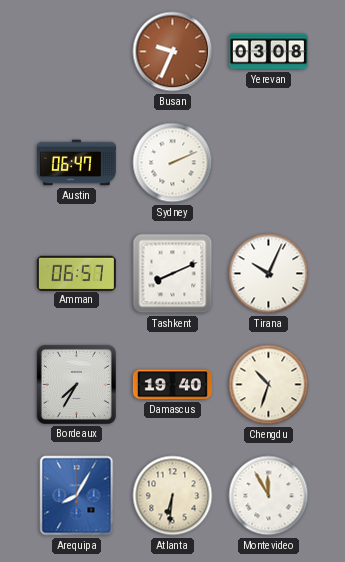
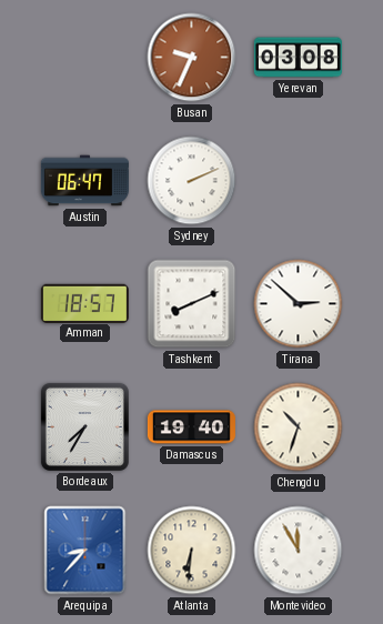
Amman: 06:57 -> 18:57 (84, 303)
Tirana: 10:04 -> 2:52 (299, 304)
Arequipa: 8:05 -> 8:37 (85, 551)
